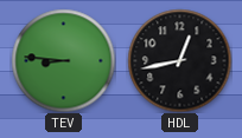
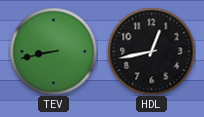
TEV: 8:46 -> 8:43 (53, 51)
